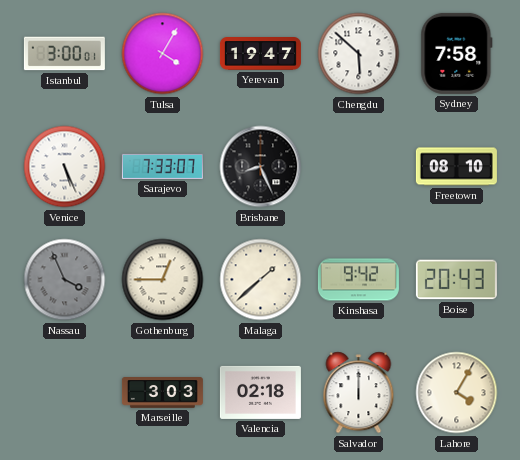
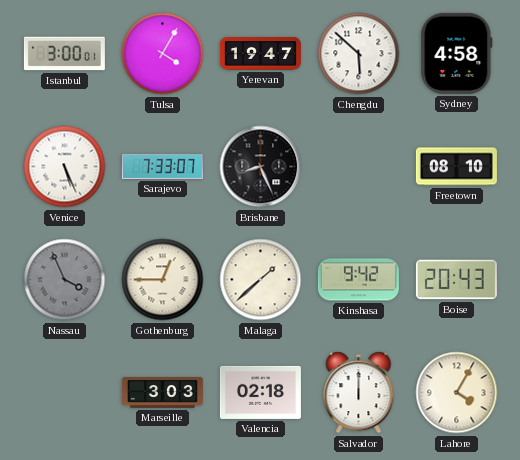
Sydney: 7:58 -> 4:58 (457, 53)
